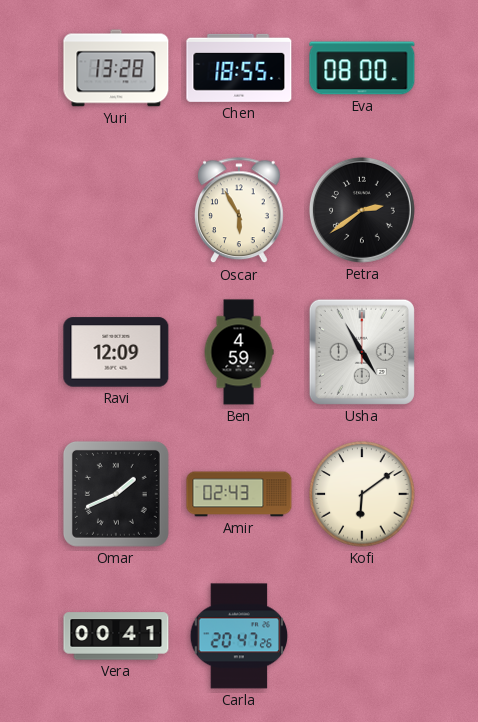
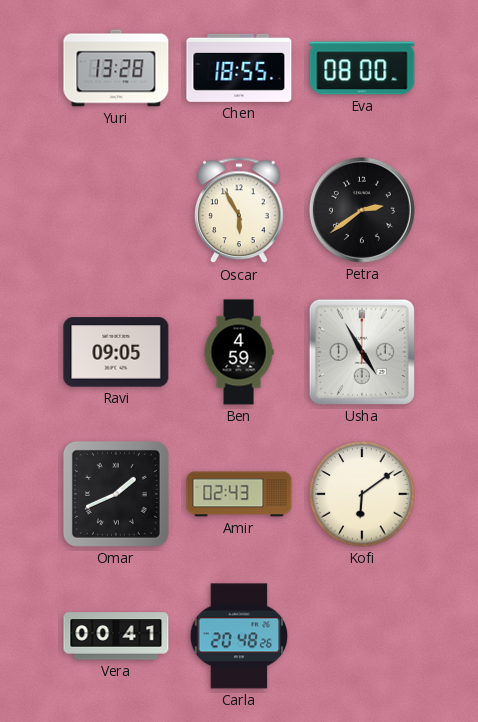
Ravi: 12:09 -> 09:05 (116, 352)
Carla: 20:47 -> 20:48 (239, 636)
